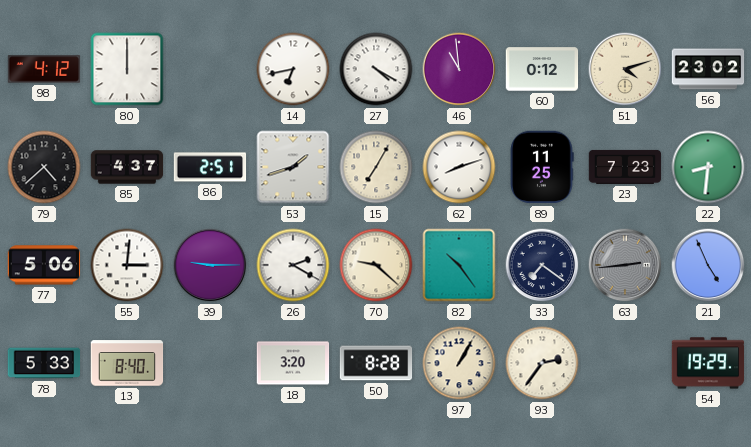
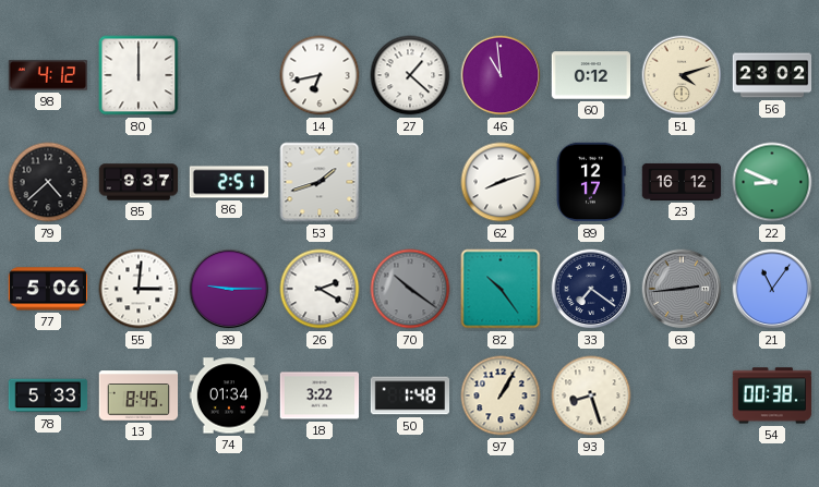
27: 4:20 -> 1:22 (410, 75)
85: 4:37 -> 9:37 (138, 182)
15: 7:05 -> none (376, 167)
89: 11:25 -> 12:17 (591, 182)
23: 7:23 -> 16:12 (682, 182)
22: 8:31 -> 8:49 (772, 182)
70: 9:22 -> 10:21 (410, 289)
70 dial: cream -> grey (410, 289)
21: 4:56 -> 11:06 (772, 289)
13: 8:40 -> 8:45 (138, 395)
74: none -> 01:34 (229, 395)
18: 3:20 -> 3:22 (320, 395)
50: 8:28 -> 1:48 (410, 395)
93: 2:36 -> 8:27 (591, 395)
54: 19:29 -> 00:38 (772, 395)
